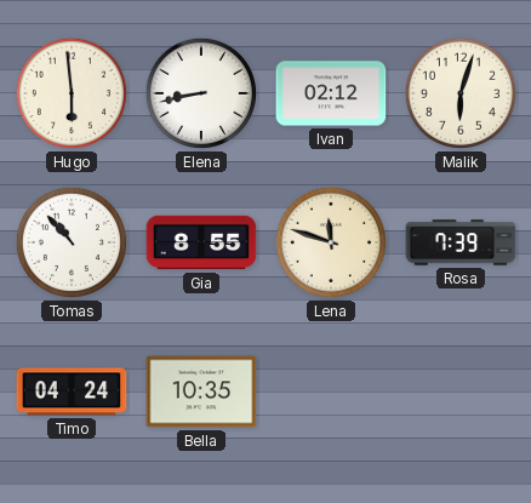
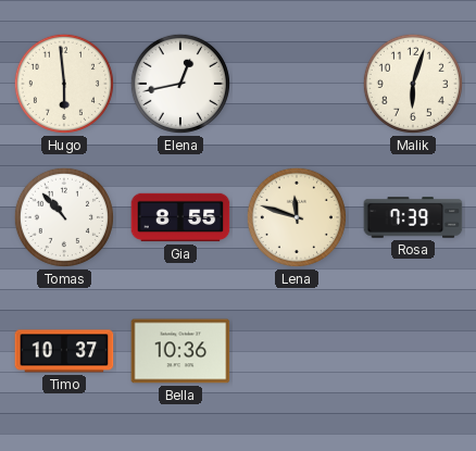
Elena: 8:43 -> 12:43 (180, 84)
Ivan: 02:12 -> none (331, 93)
Timo: 04:24 -> 10:37 (64, 351)
Bella: 10:35 -> 10:36 (180, 351)
